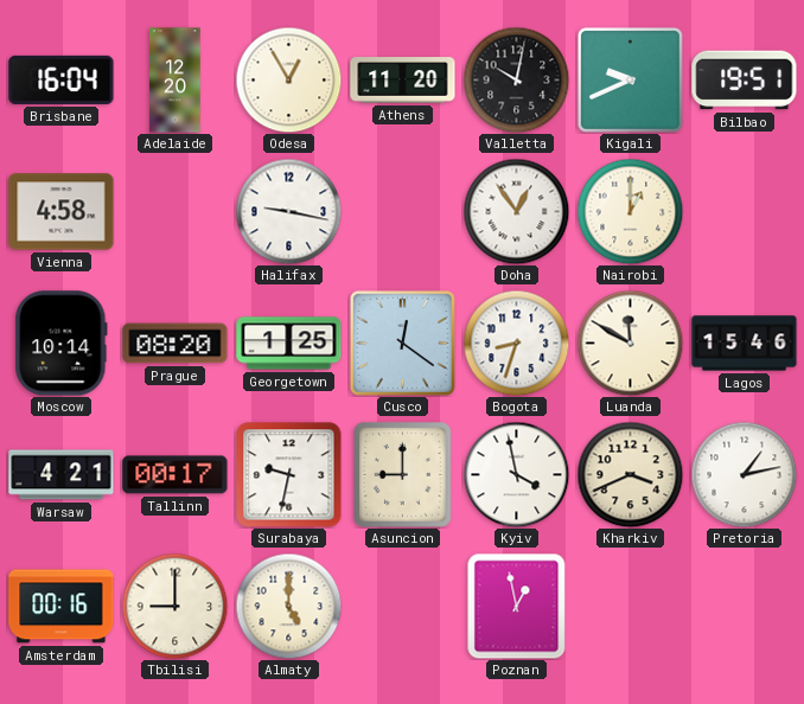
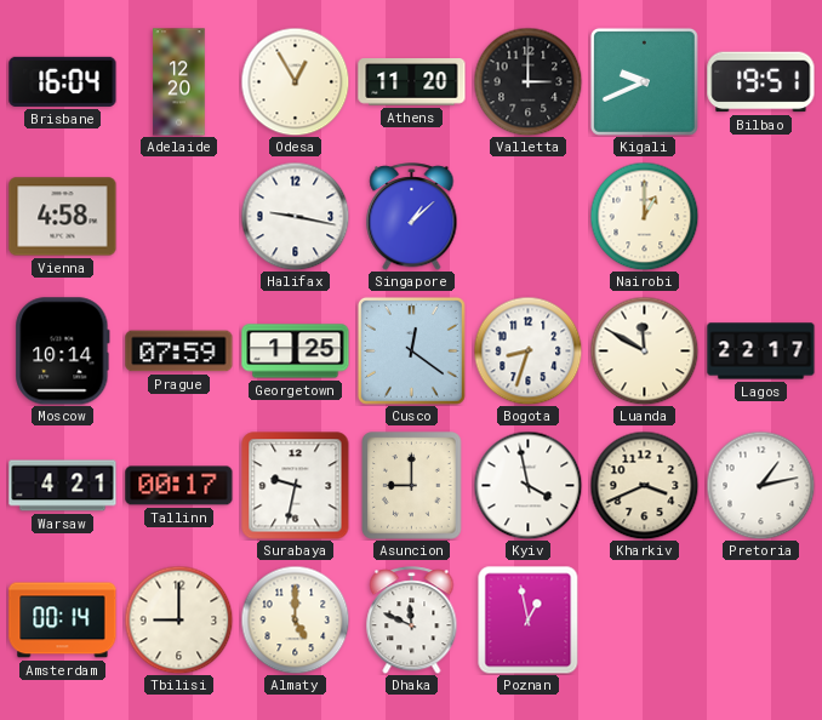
Valletta: 10:02 -> 3:00 (527, 81)
Singapore: none -> 1:08 (412, 217)
Doha: 12:54 -> none (516, 211)
Prague: 08:20 -> 07:59 (179, 352)
Lagos: 15:46 -> 22:17 (761, 352)
Amsterdam: 00:16 -> 00:14 (63, 621)
Dhaka: none -> 11:49 (412, 621)
